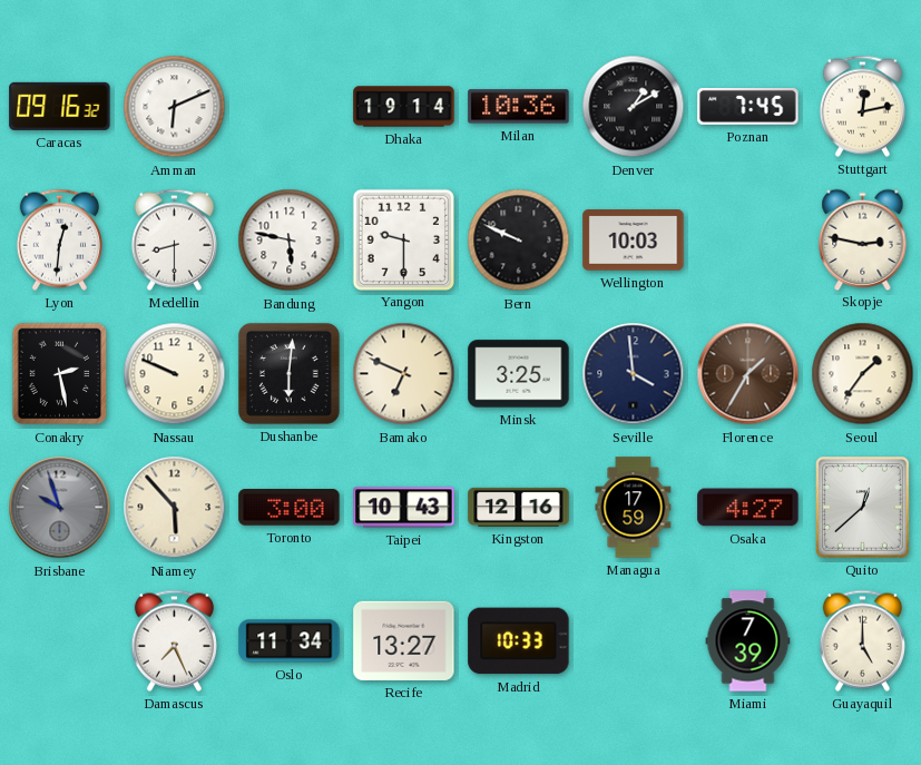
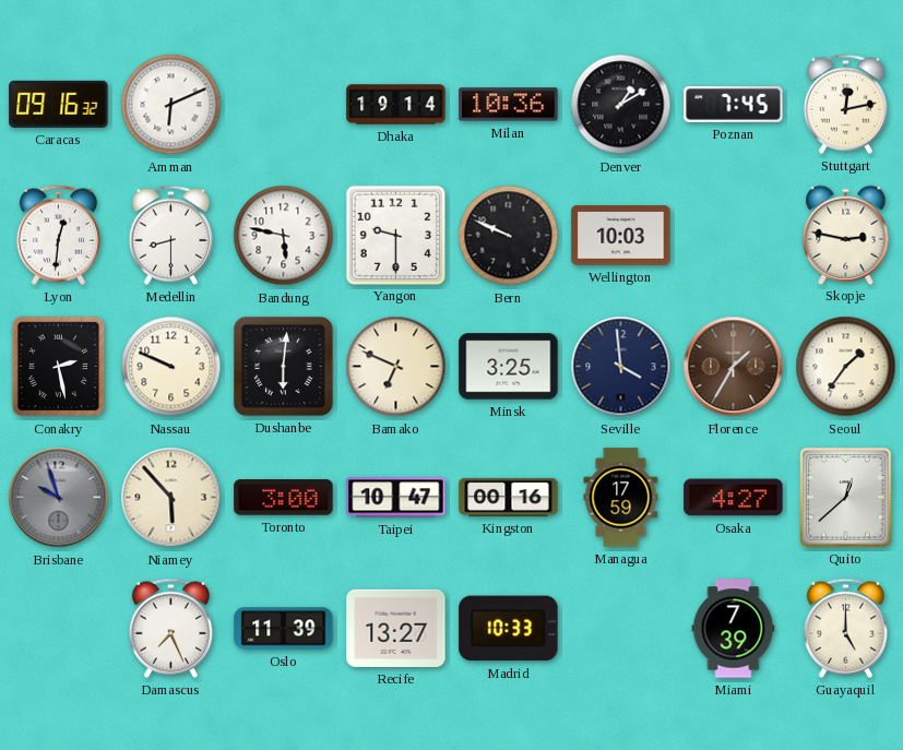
Taipei: 10:43 -> 10:47 (396, 498)
Kingston: 12:16 -> 00:16 (509, 497)
Oslo: 11:34 -> 11:39 (284, 629)
